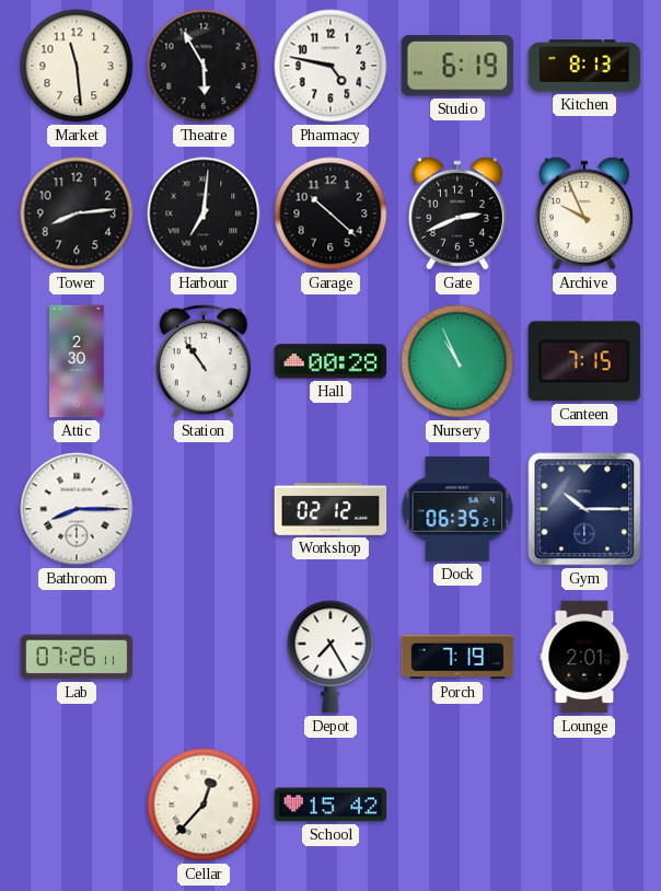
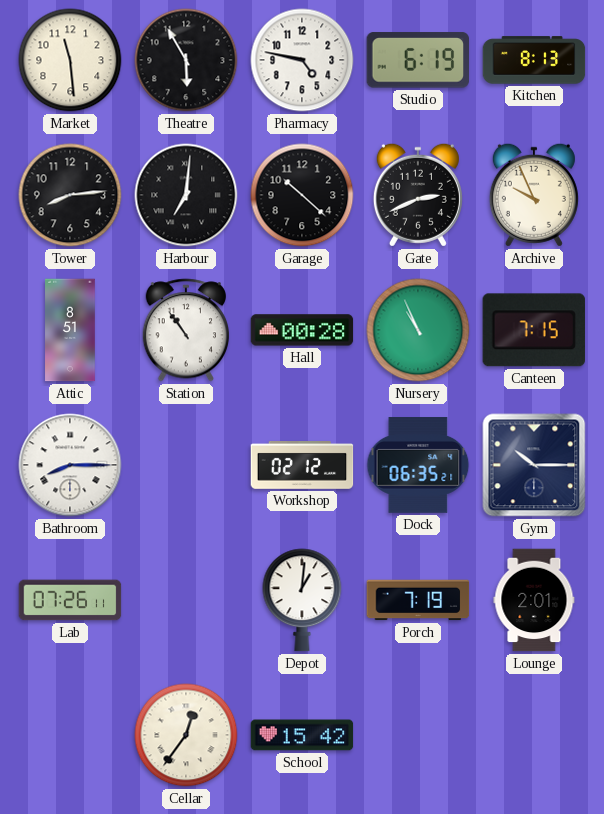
Attic: 2:30 -> 8:51 (70, 330)
Depot: 7:25 -> 1:01 (302, 600)
Cellar: 12:37 -> 12:36 (186, 735)
